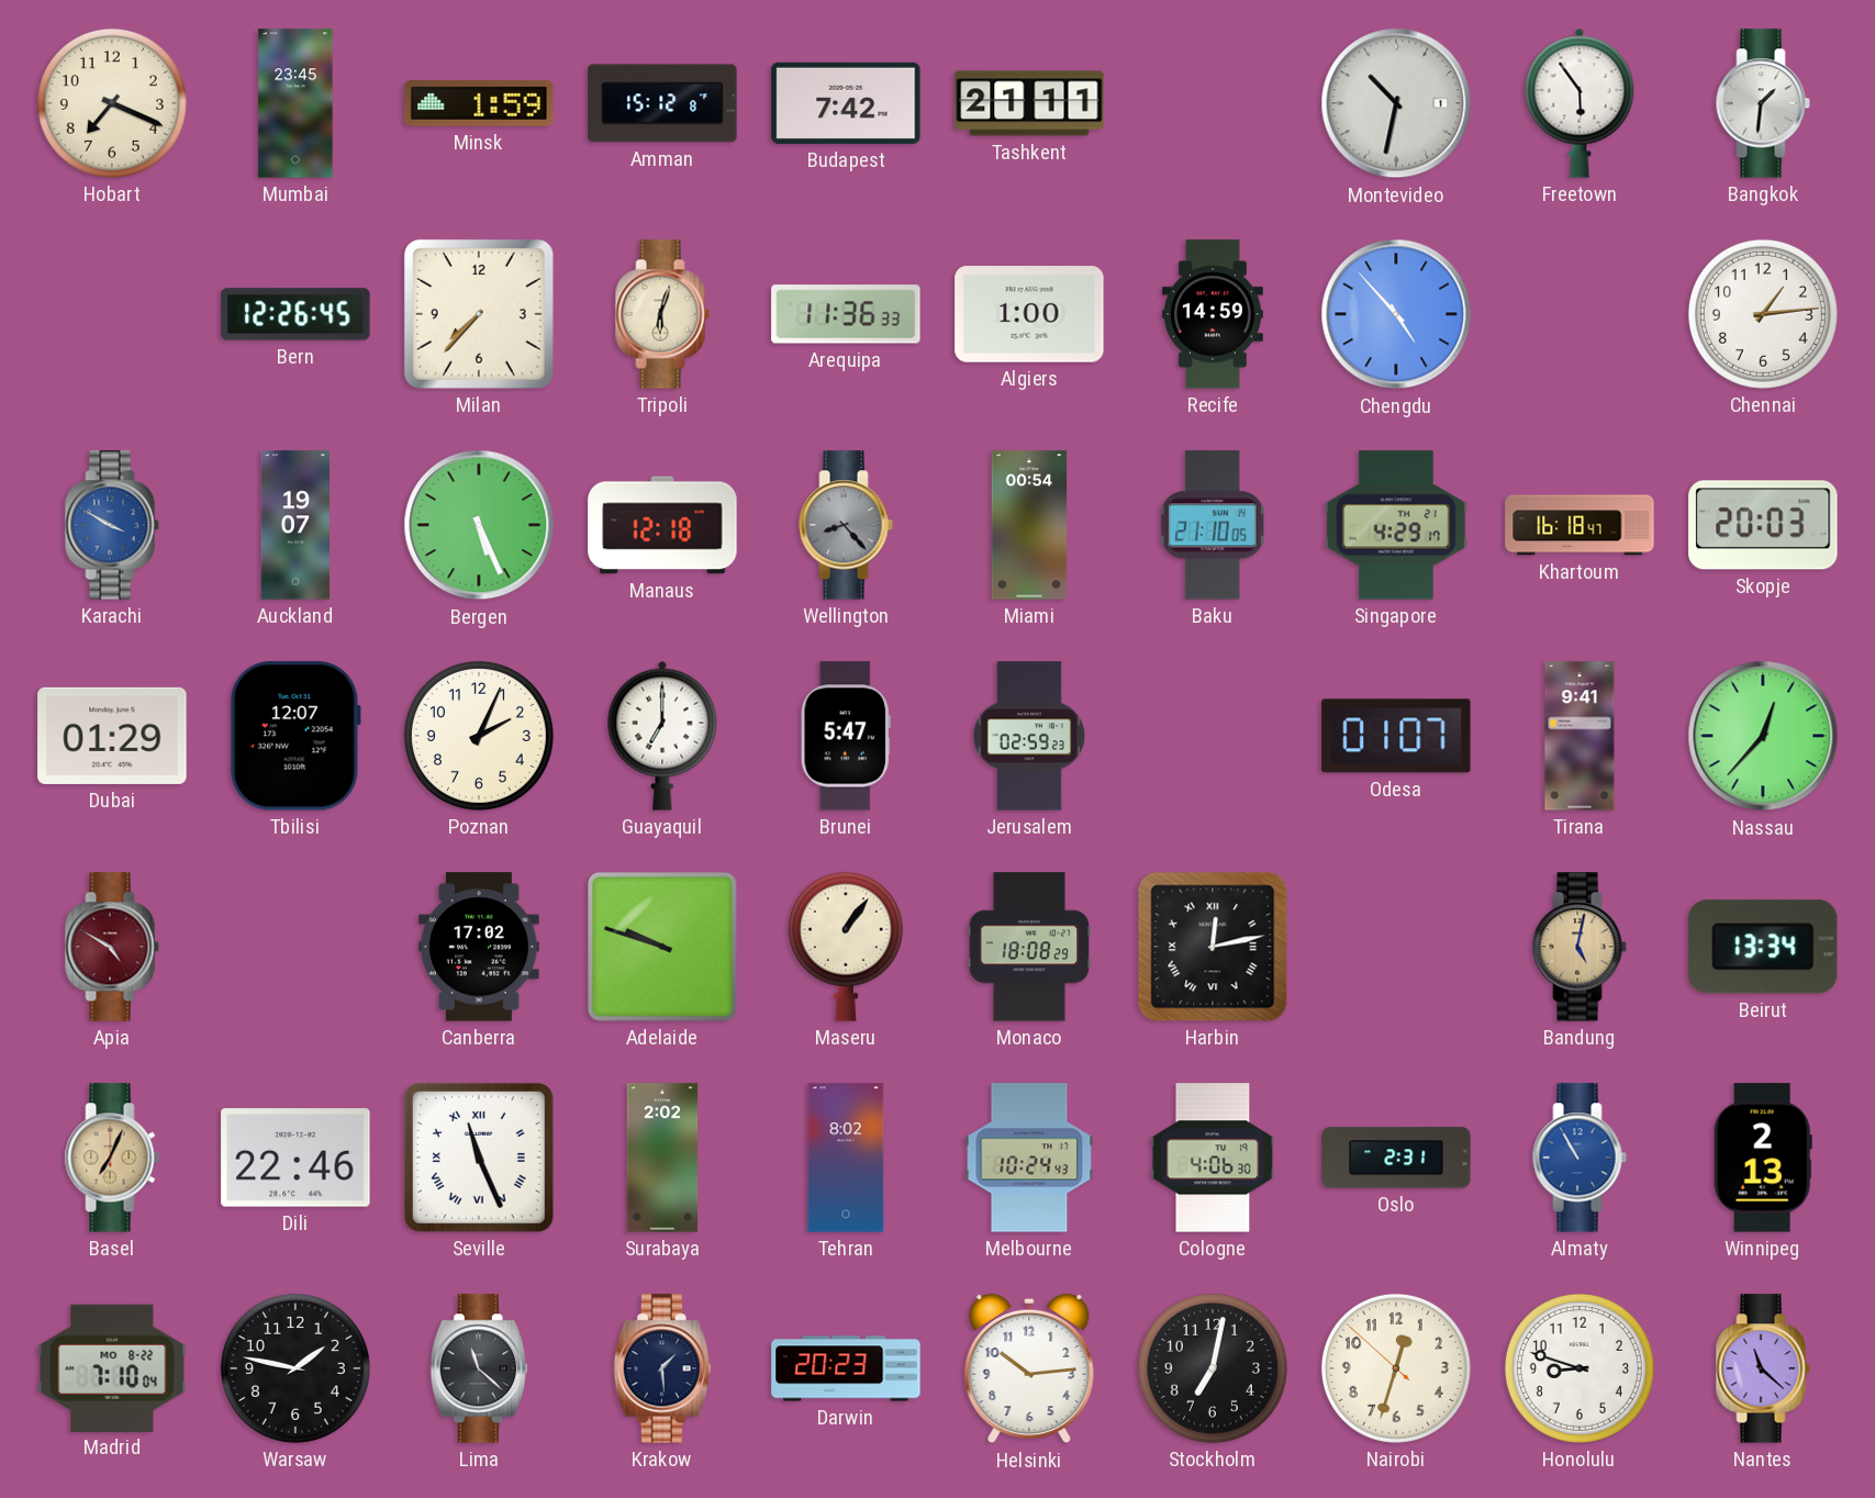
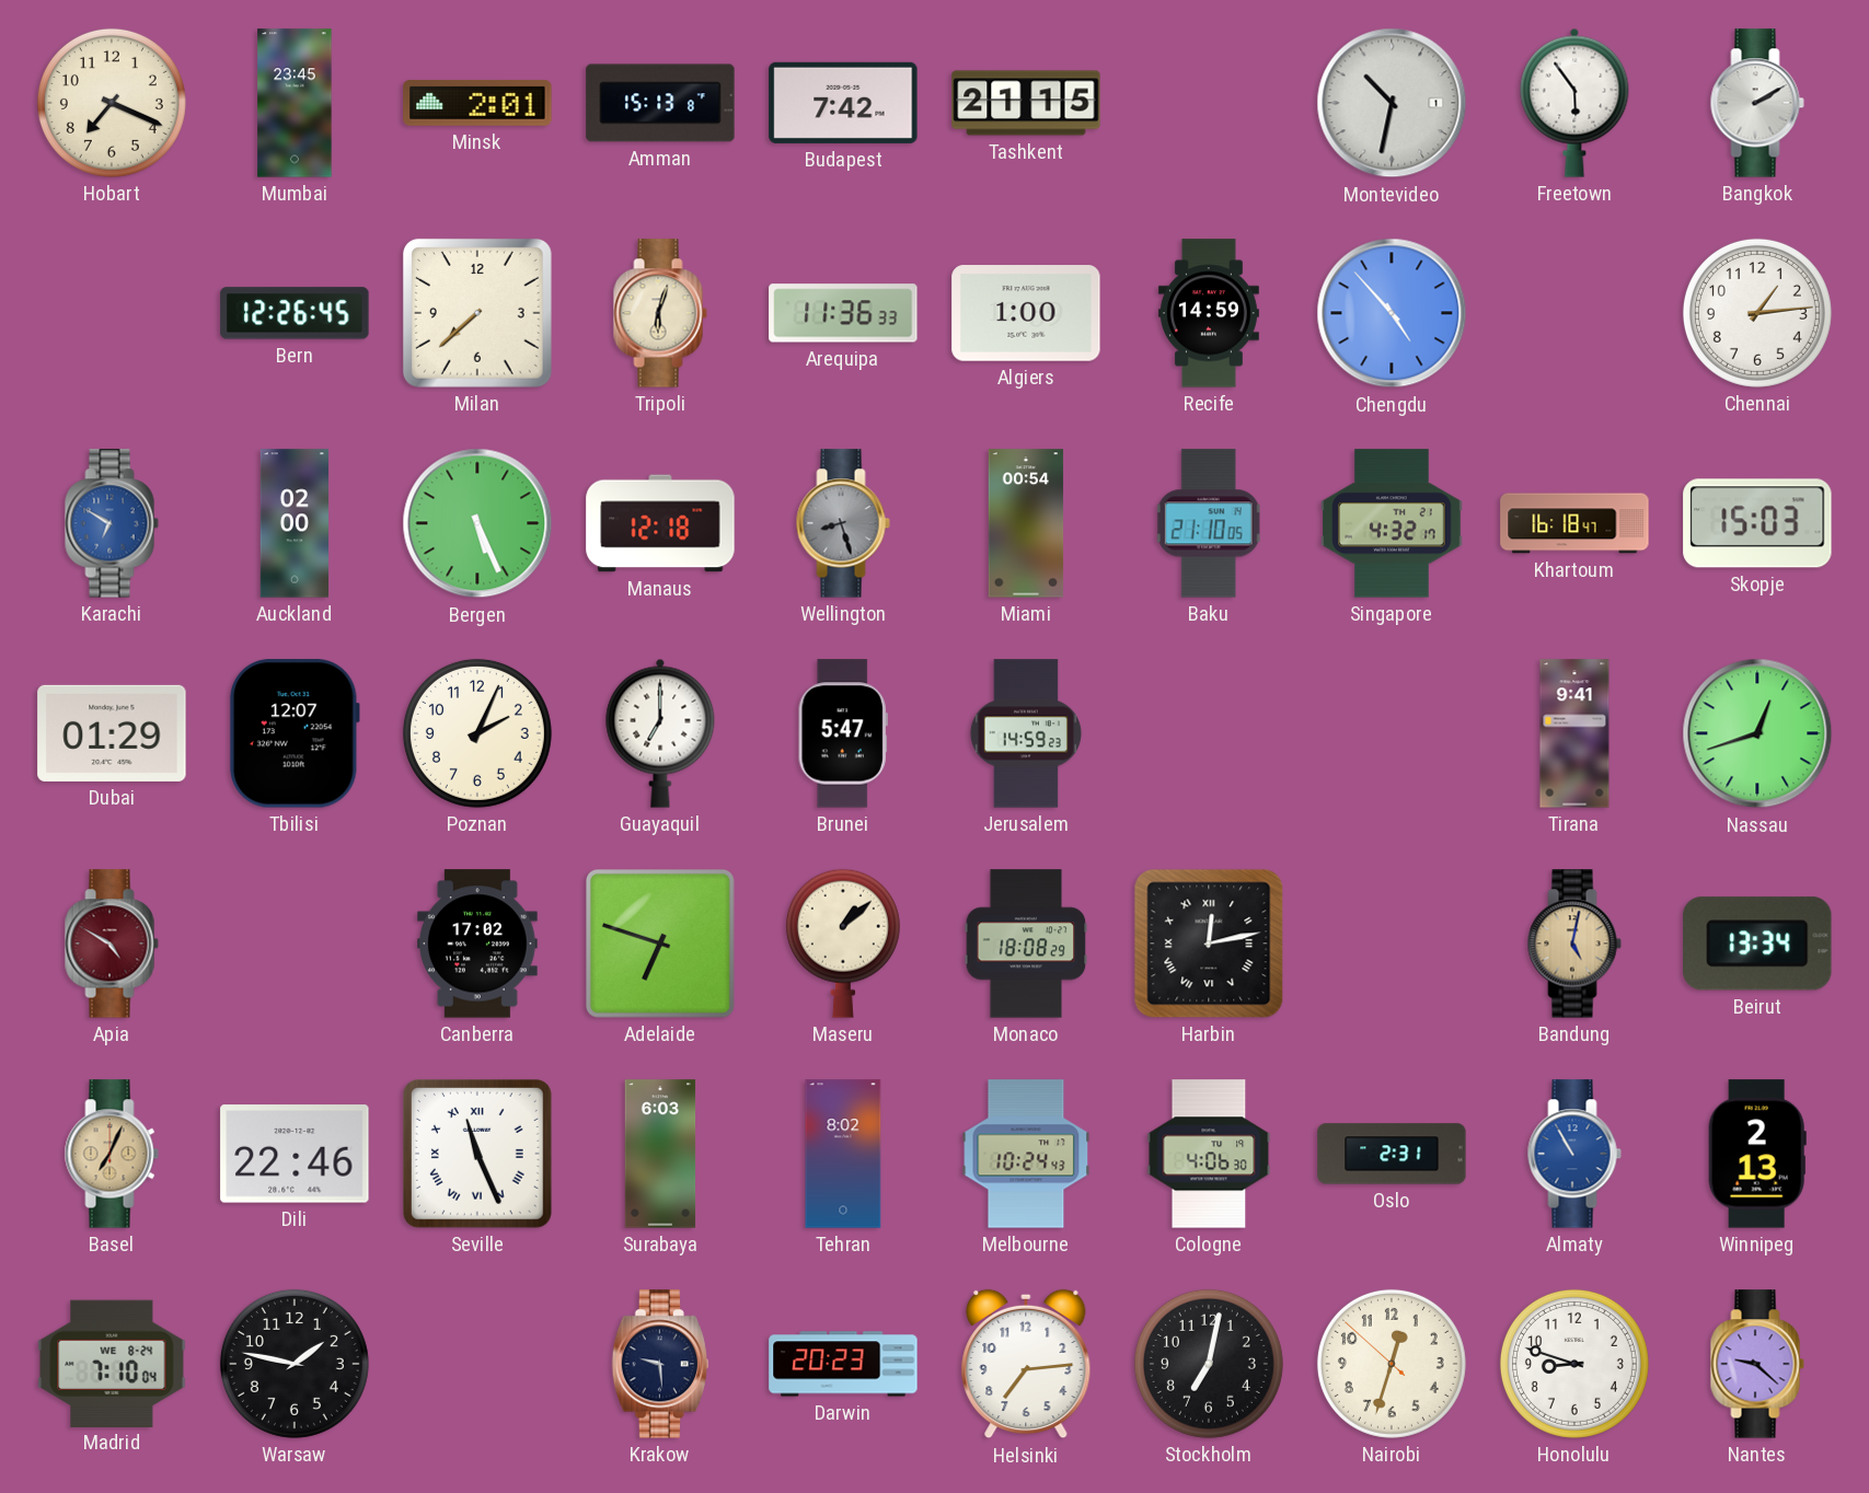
Minsk: 1:59 -> 2:01 (477, 103)
Amman: 15:12 -> 15:13 (660, 103)
Tashkent: 21:11 -> 21:15 (1026, 103)
Bangkok: 1:31 -> 2:10 (1757, 103)
Milan: 7:37 -> 7:38 (477, 313)
Karachi: 3:50 -> 6:50 (112, 523)
Auckland: 19:07 -> 02:00 (295, 523)
Wellington: 8:23 -> 8:27 (843, 523)
Singapore: 4:29 -> 4:32 (1392, 523)
Skopje: 20:03 -> 15:03 (1757, 523)
Jerusalem: 02:59 -> 14:59 (1026, 733)
Odesa: 01:07 -> none (1396, 736)
Nassau: 12:37 -> 12:42 (1757, 733)
Adelaide: 9:48 -> 6:48 (661, 945)
Maseru: 1:06 -> 1:08 (843, 944)
Surabaya: 2:02 -> 6:03 (660, 1154)
Madrid date: MO 8-22 -> WE 8-24 (112, 1363)
Lima: 11:22 -> none (478, 1368)
Krakow: 1:29 -> 9:29 (659, 1364)
Helsinki: 10:14 -> 7:14 (1026, 1364)
Nantes: 11:22 -> 9:22 (1757, 1364)
